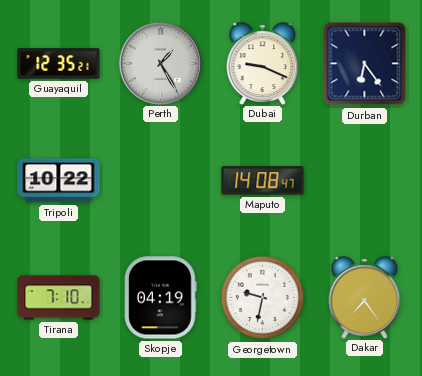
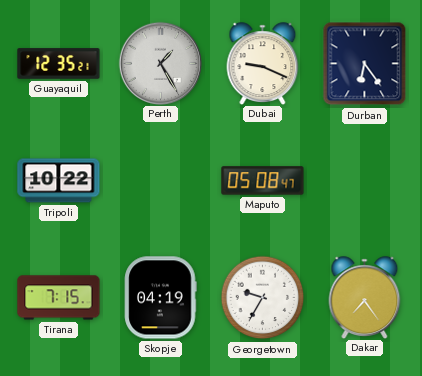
Maputo: 14:08 -> 05:08 (263, 181)
Tirana: 7:10 -> 7:15 (59, 298)
Georgetown: 9:32 -> 9:35 (263, 298)
